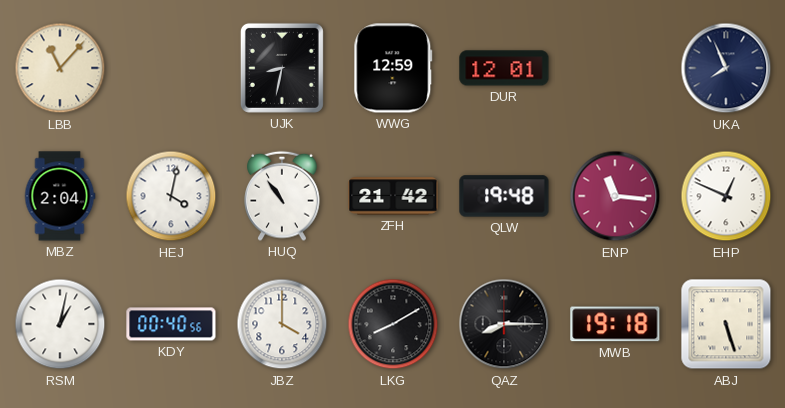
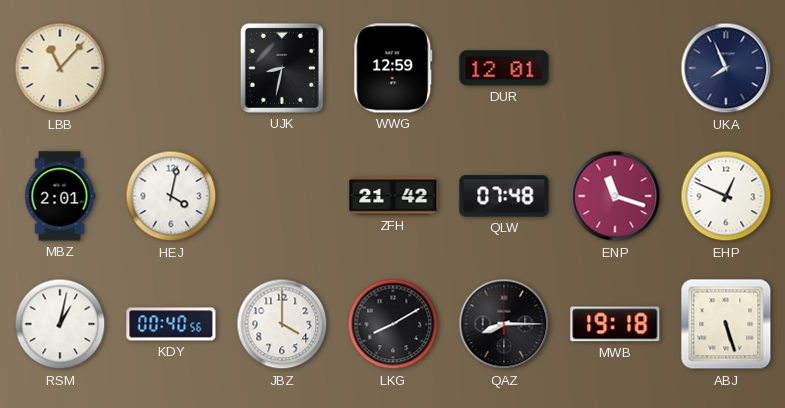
MBZ: 2:04 -> 2:01 (60, 196)
HUQ: 10:54 -> none (282, 196)
QLW: 19:48 -> 07:48 (504, 196)
ENP: 11:16 -> 11:18 (615, 196)
